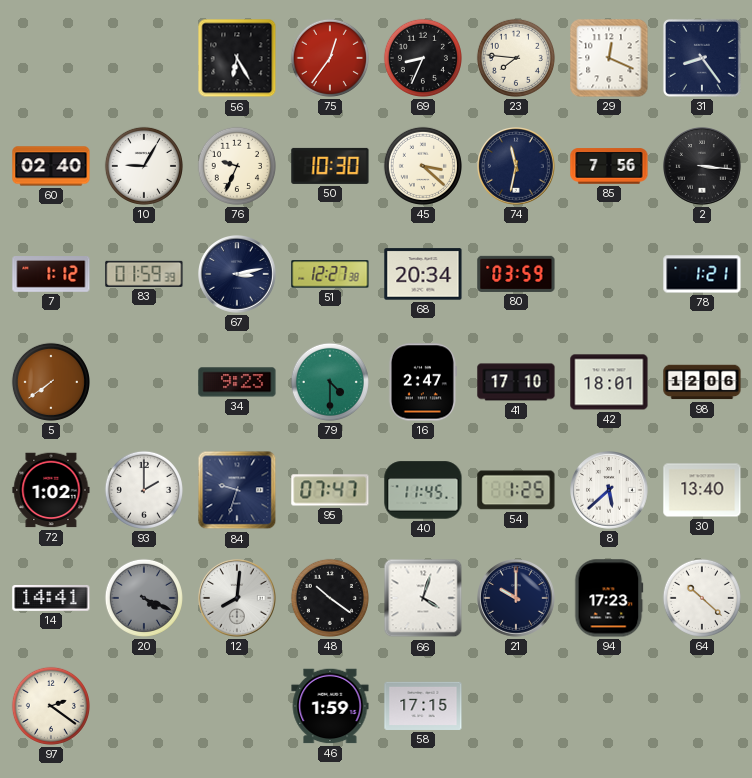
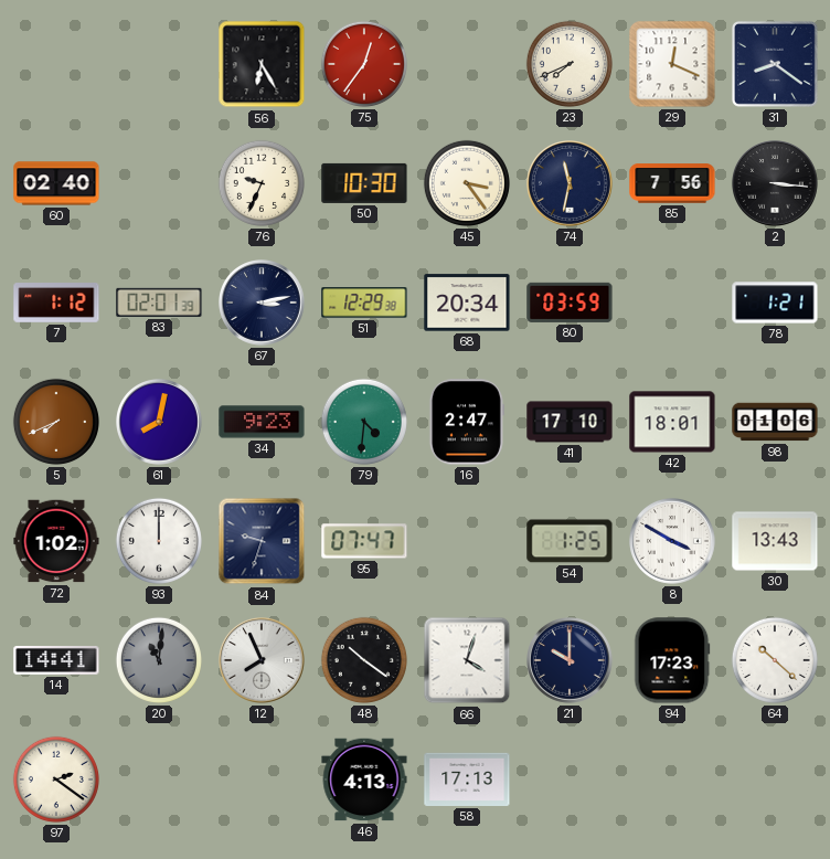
69: 8:34 -> none (423, 58)
23: 7:46 -> 7:41 (570, 64)
31: 8:24 -> 8:21 (775, 64)
10: 9:05 -> none (144, 166)
45: 3:22 -> 3:24 (467, 183)
83: 01:59 -> 02:01 (159, 303)
51: 12:27 -> 12:29 (364, 303)
5: 7:39 -> 7:41 (56, 422)
61: none -> 8:02 (160, 423)
79: 4:30 -> 4:31 (364, 422)
98: 12:06 -> 01:06 (775, 422)
93: 2:00 -> 12:00 (159, 541)
40: 11:45 -> none (423, 490)
8: 5:38 -> 3:50 (673, 542)
30: 13:40 -> 13:43 (775, 541)
20: 4:19 -> 11:01 (159, 660)
12: 8:01 -> 7:56 (263, 661)
46: 1:59 -> 4:13 (364, 780)
58: 17:15 -> 17:13 (467, 780)
